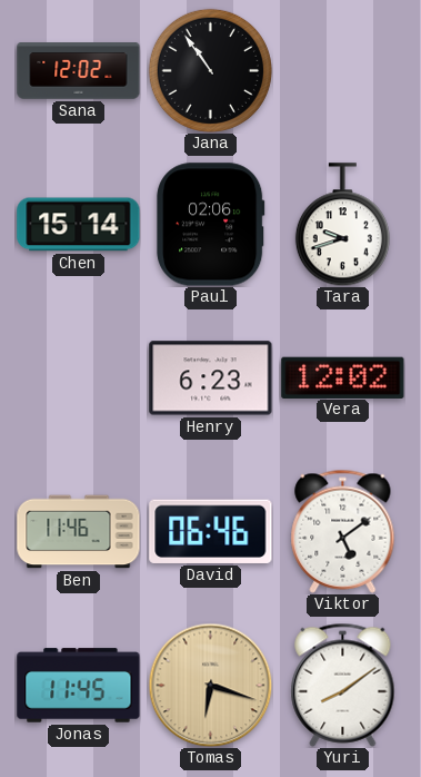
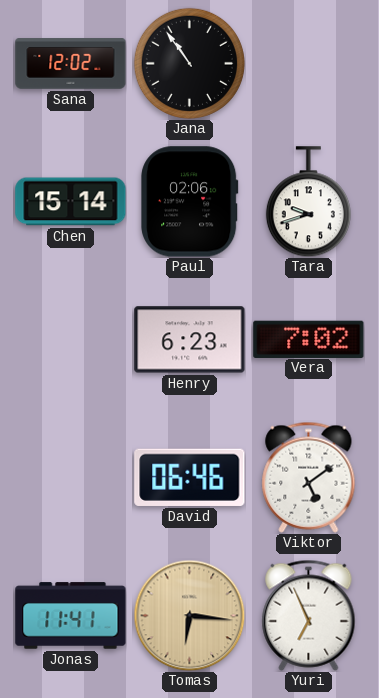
Vera: 12:02 -> 7:02 (309, 339)
Ben: 11:46 -> none (79, 532)
Jonas: 11:45 -> 11:41 (71, 616)
Tomas: 6:18 -> 6:16 (189, 615)
Yuri: 8:09 -> 6:56 (309, 615)
